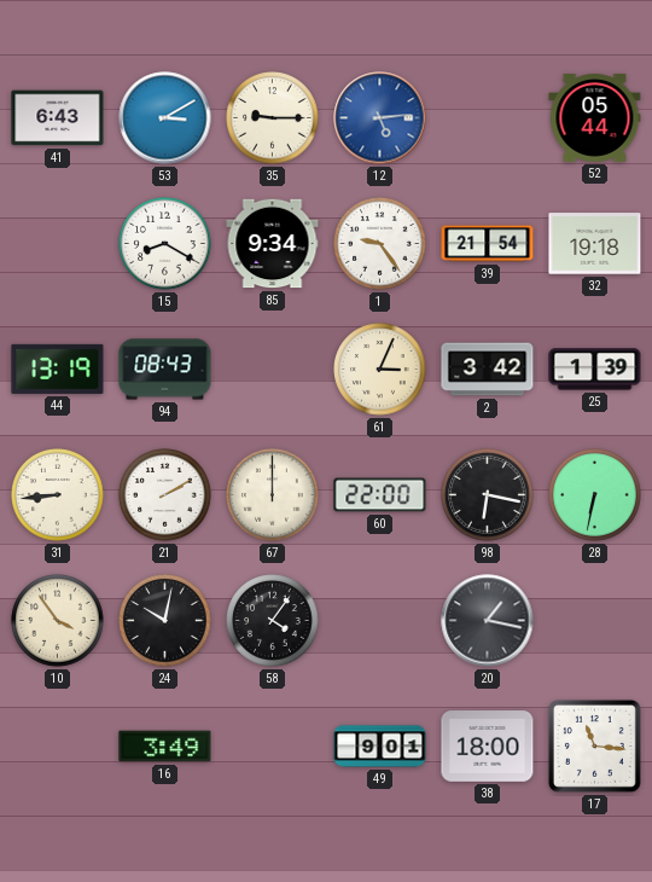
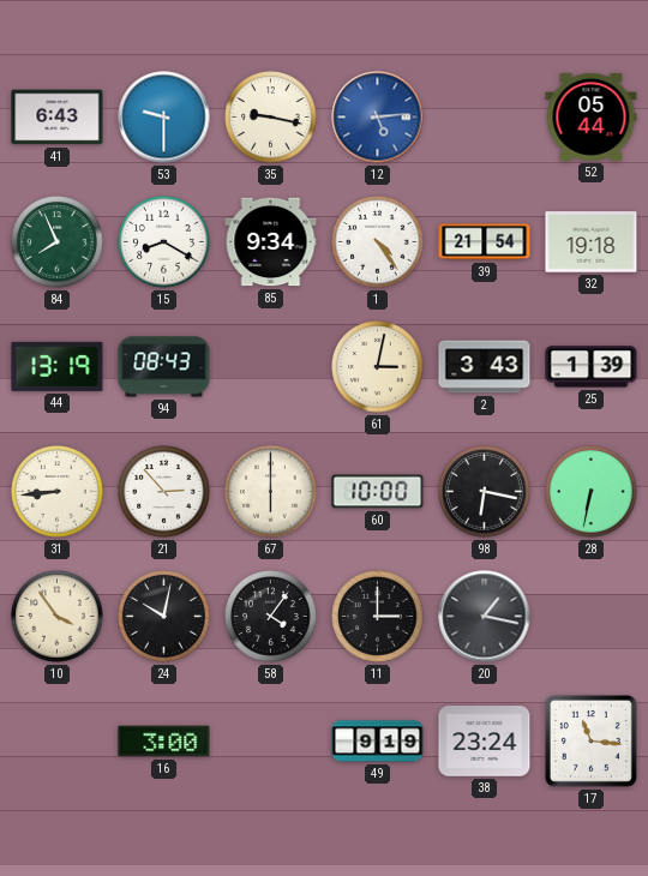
53: 3:10 -> 9:30 (164, 118)
35: 9:15 -> 9:17 (271, 118)
84: none -> 7:56 (58, 242)
1: 9:24 -> 4:24 (378, 242)
61: 3:04 -> 3:02 (378, 367)
2: 3:42 -> 3:43 (485, 367)
21: 2:10 -> 2:53 (164, 492)
67: 12:00 -> 6:00 (271, 492)
60: 22:00 -> 10:00 (378, 492)
11: none -> 3:00 (378, 617)
16: 3:49 -> 3:00 (164, 742)
49: 9:01 -> 9:19 (378, 742)
38: 18:00 -> 23:24 (485, 742)
